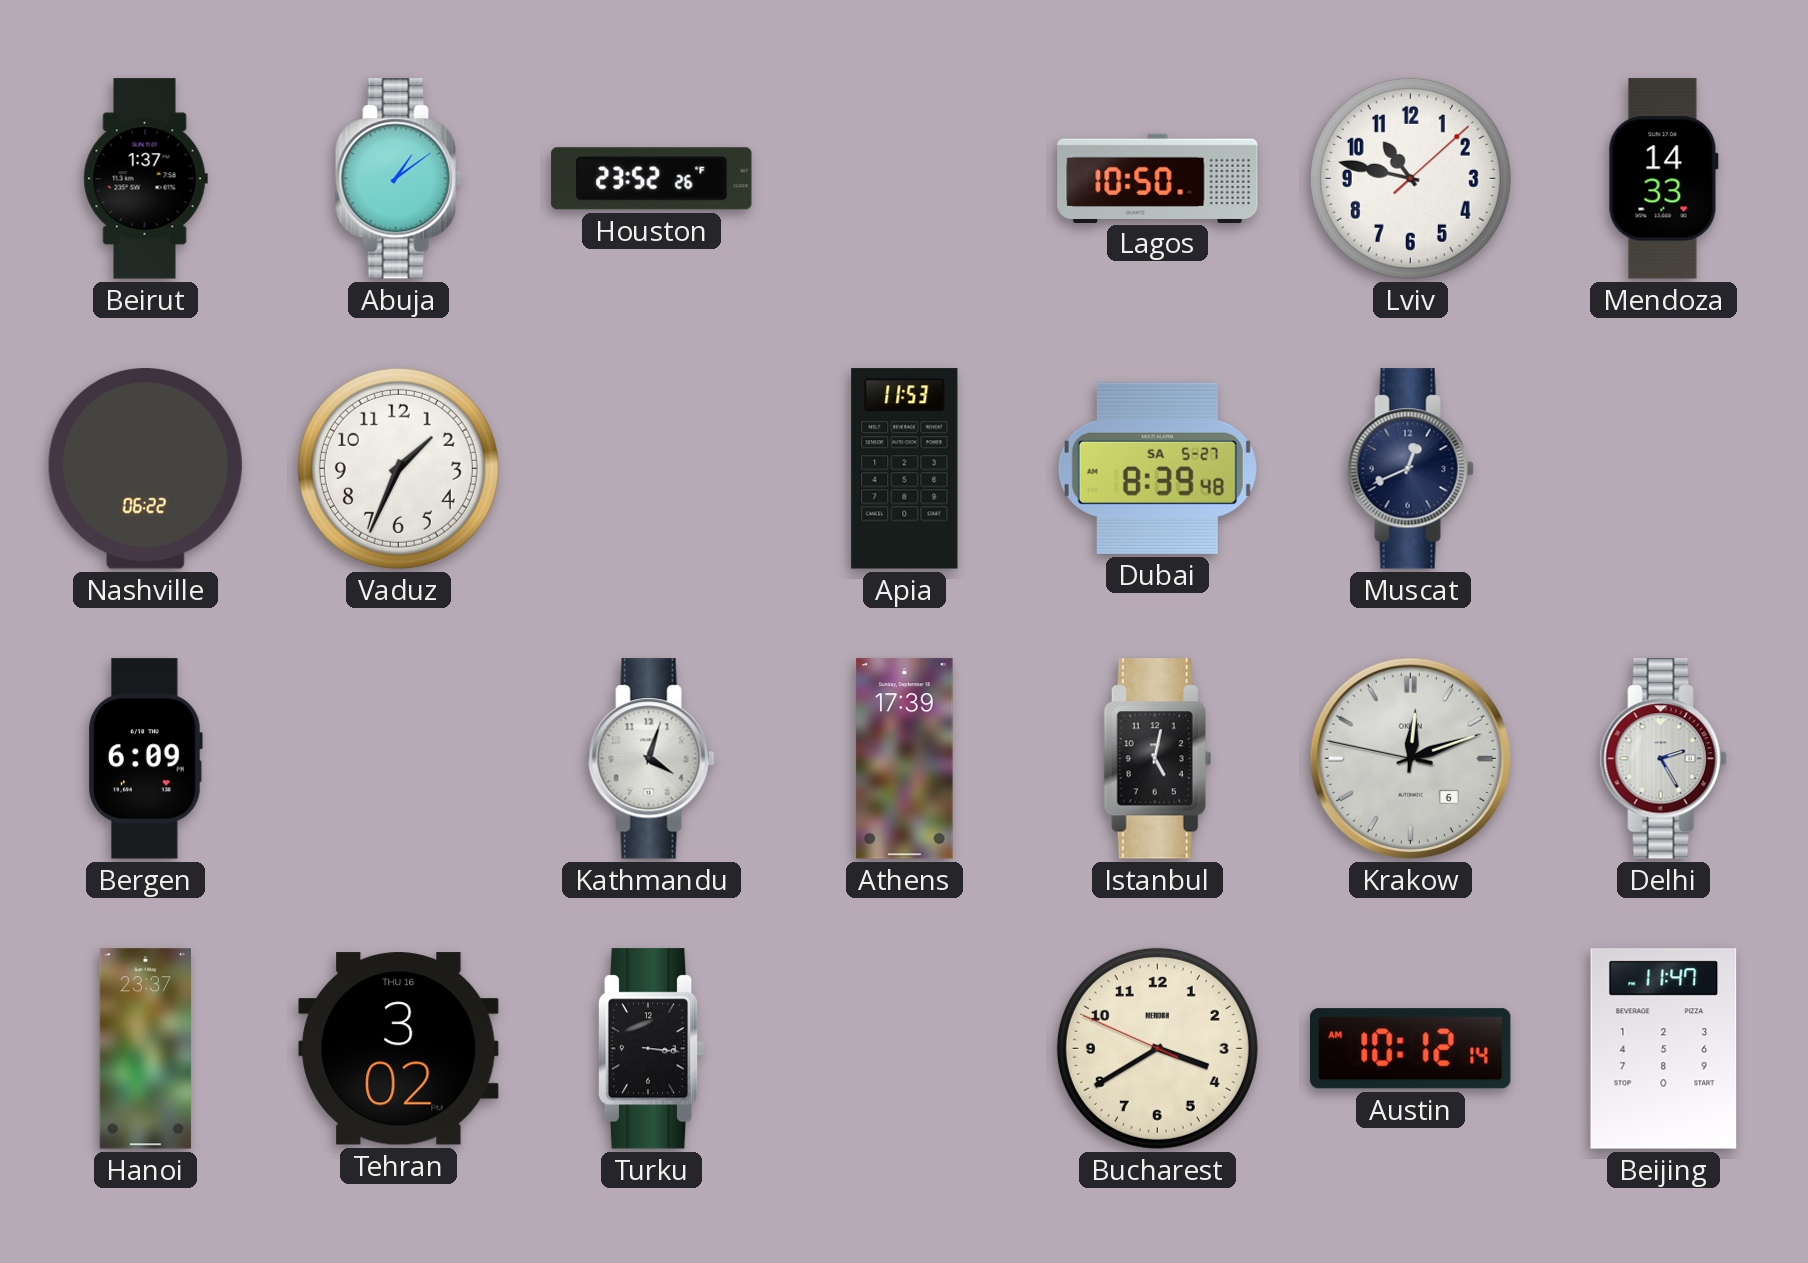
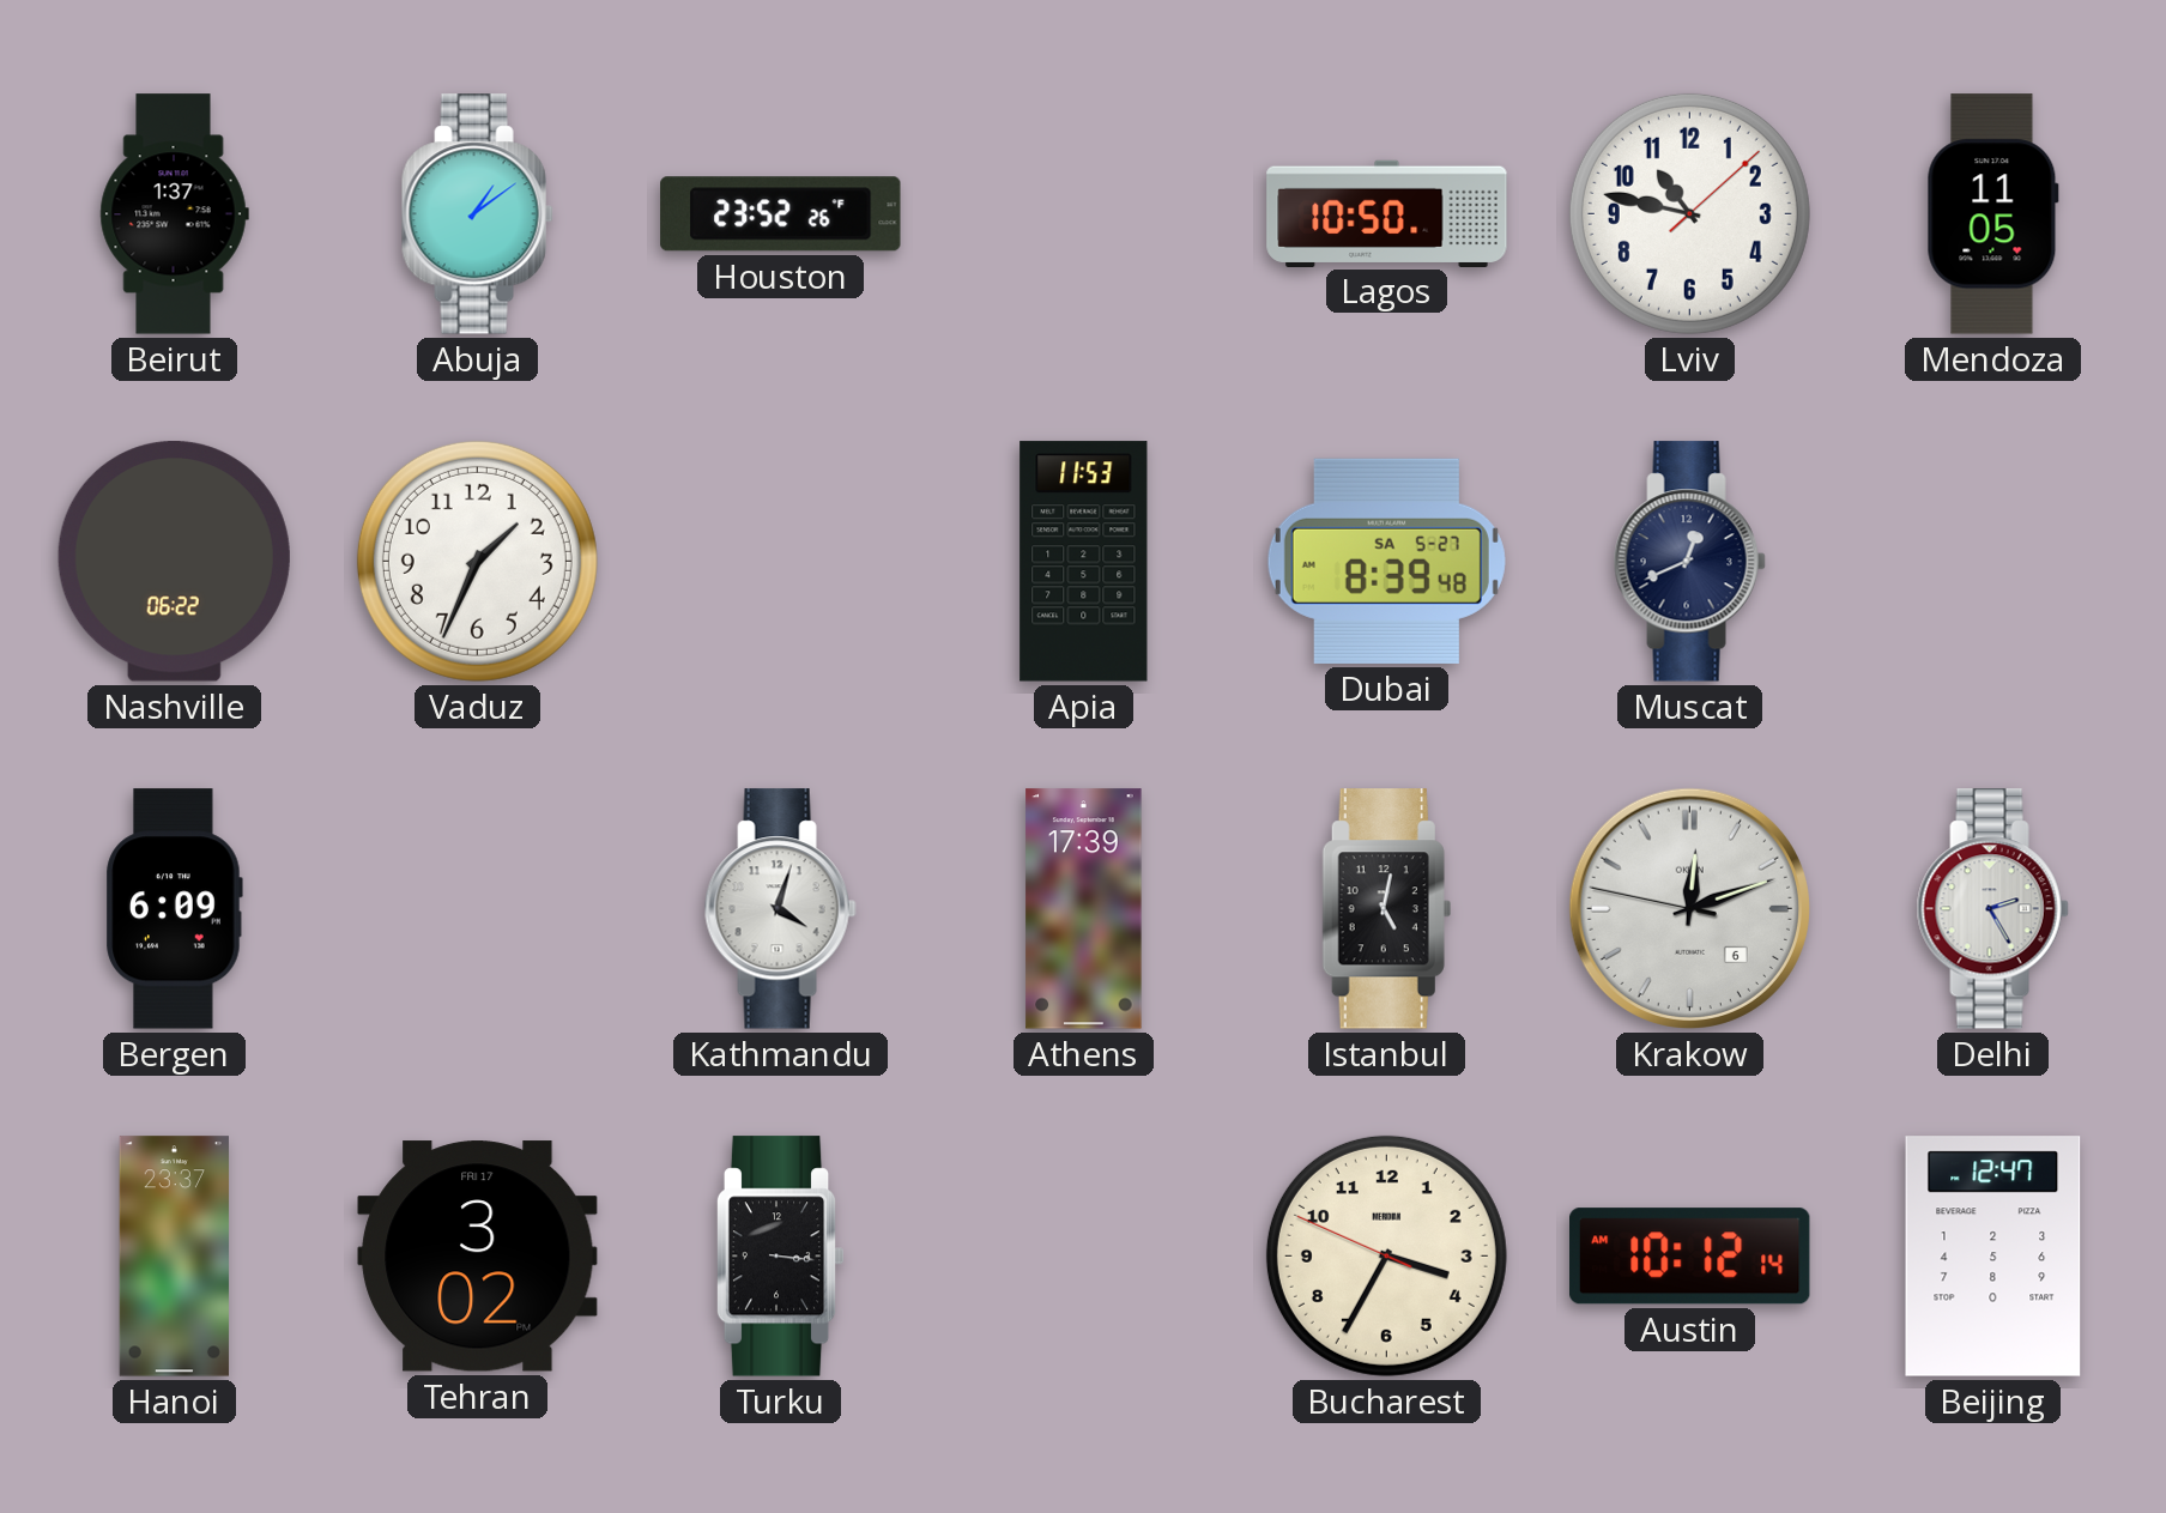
Mendoza: 14:33 -> 11:05 (1992, 214)
Tehran date: THU 16 -> FRI 17 (478, 1257)
Bucharest: 3:39 -> 3:34 (1386, 1255)
Beijing: 11:47 -> 12:47 (1993, 1257)
